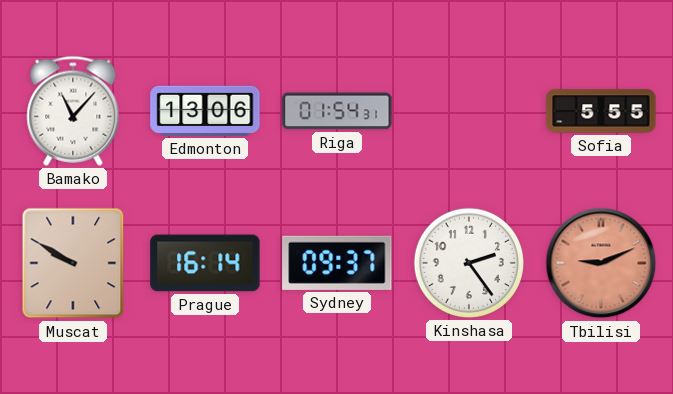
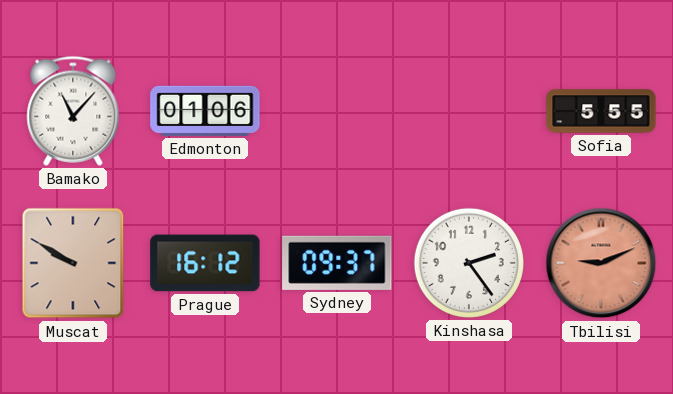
Edmonton: 13:06 -> 01:06 (205, 111)
Riga: 01:54 -> none (337, 111)
Prague: 16:14 -> 16:12 (205, 263)
